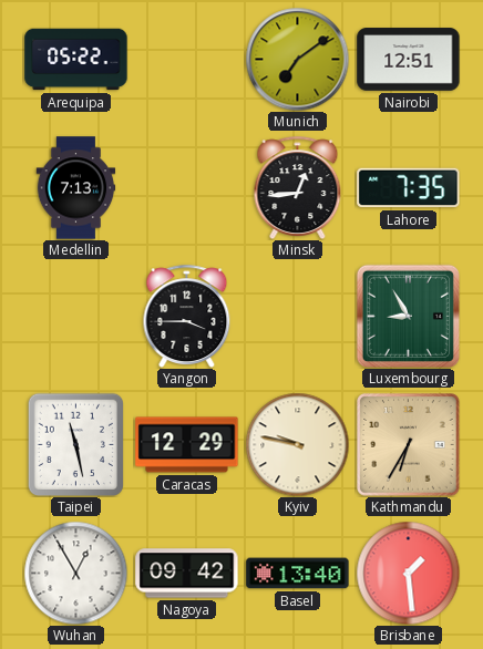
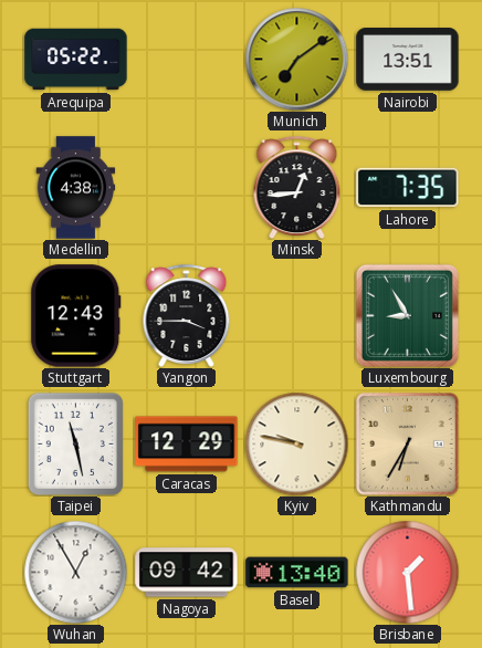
Nairobi: 12:51 -> 13:51 (408, 60)
Medellin: 7:13 -> 4:38 (76, 188)
Stuttgart: none -> 12:43 (76, 316)
